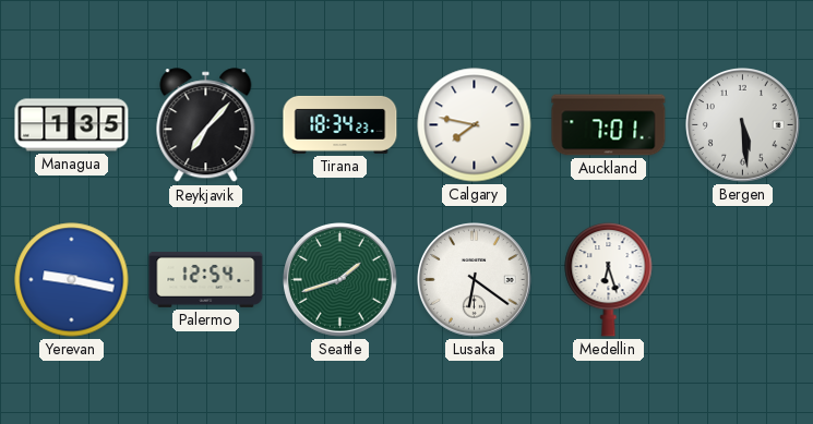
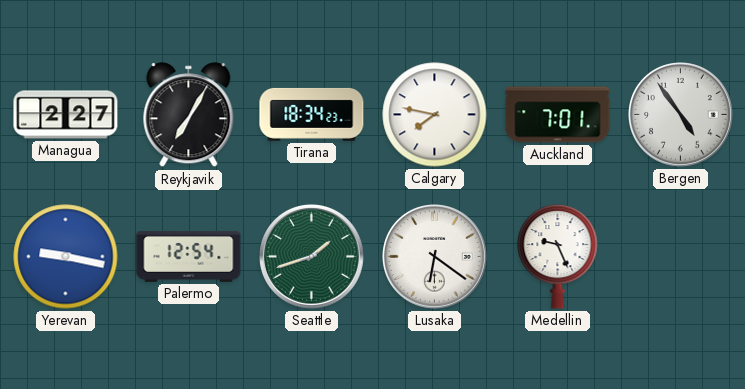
Managua: 1:35 -> 2:27 (66, 115)
Reykjavik: 7:07 -> 7:05 (189, 115)
Bergen: 5:29 -> 4:54 (681, 115)
Medellin: 6:27 -> 9:26 (558, 256)
